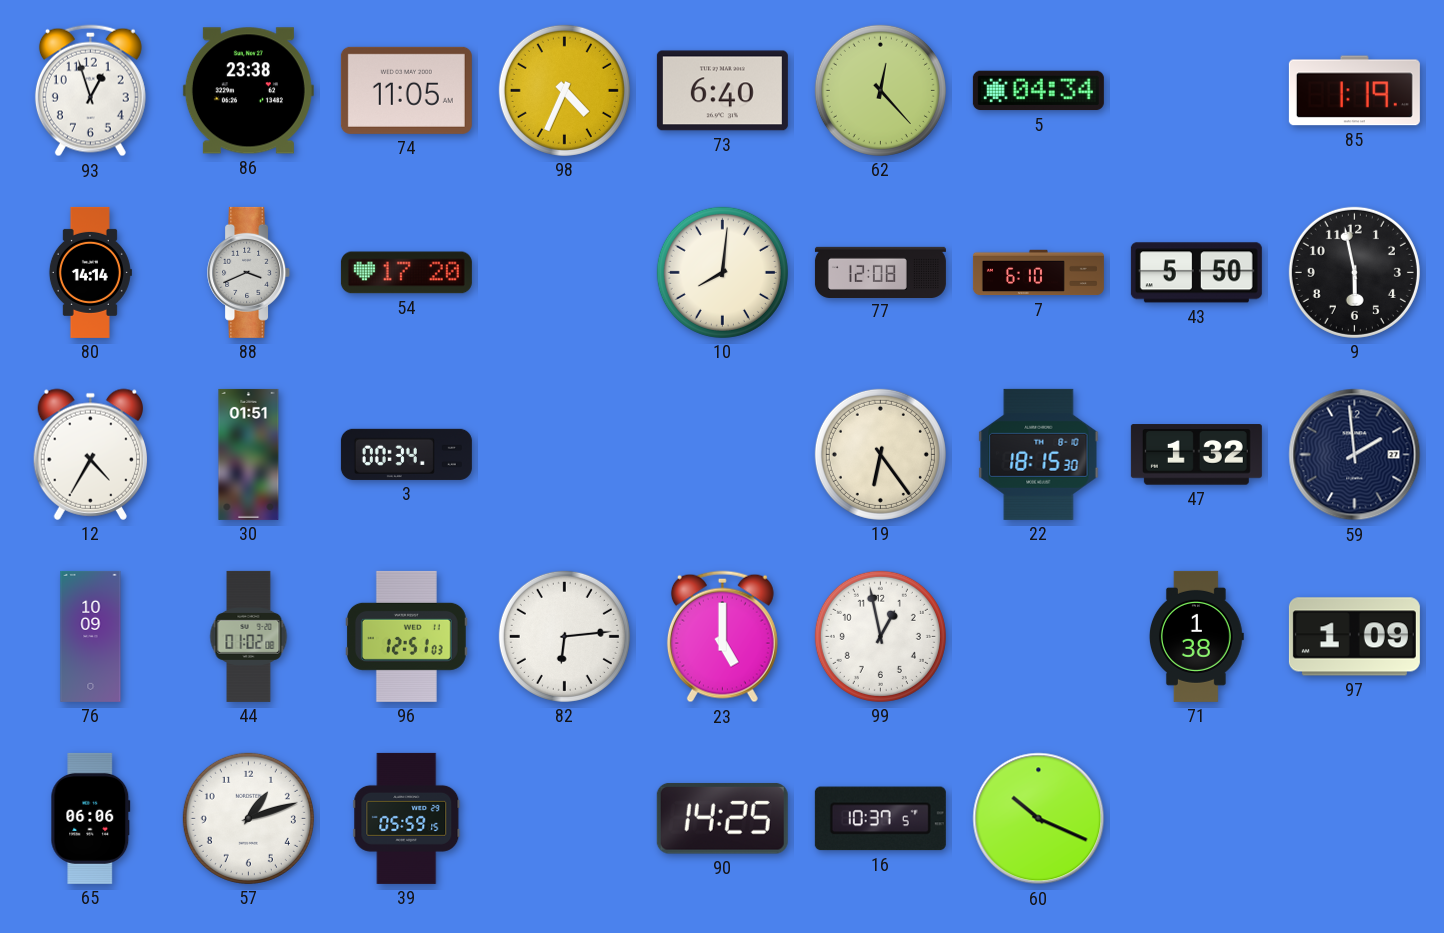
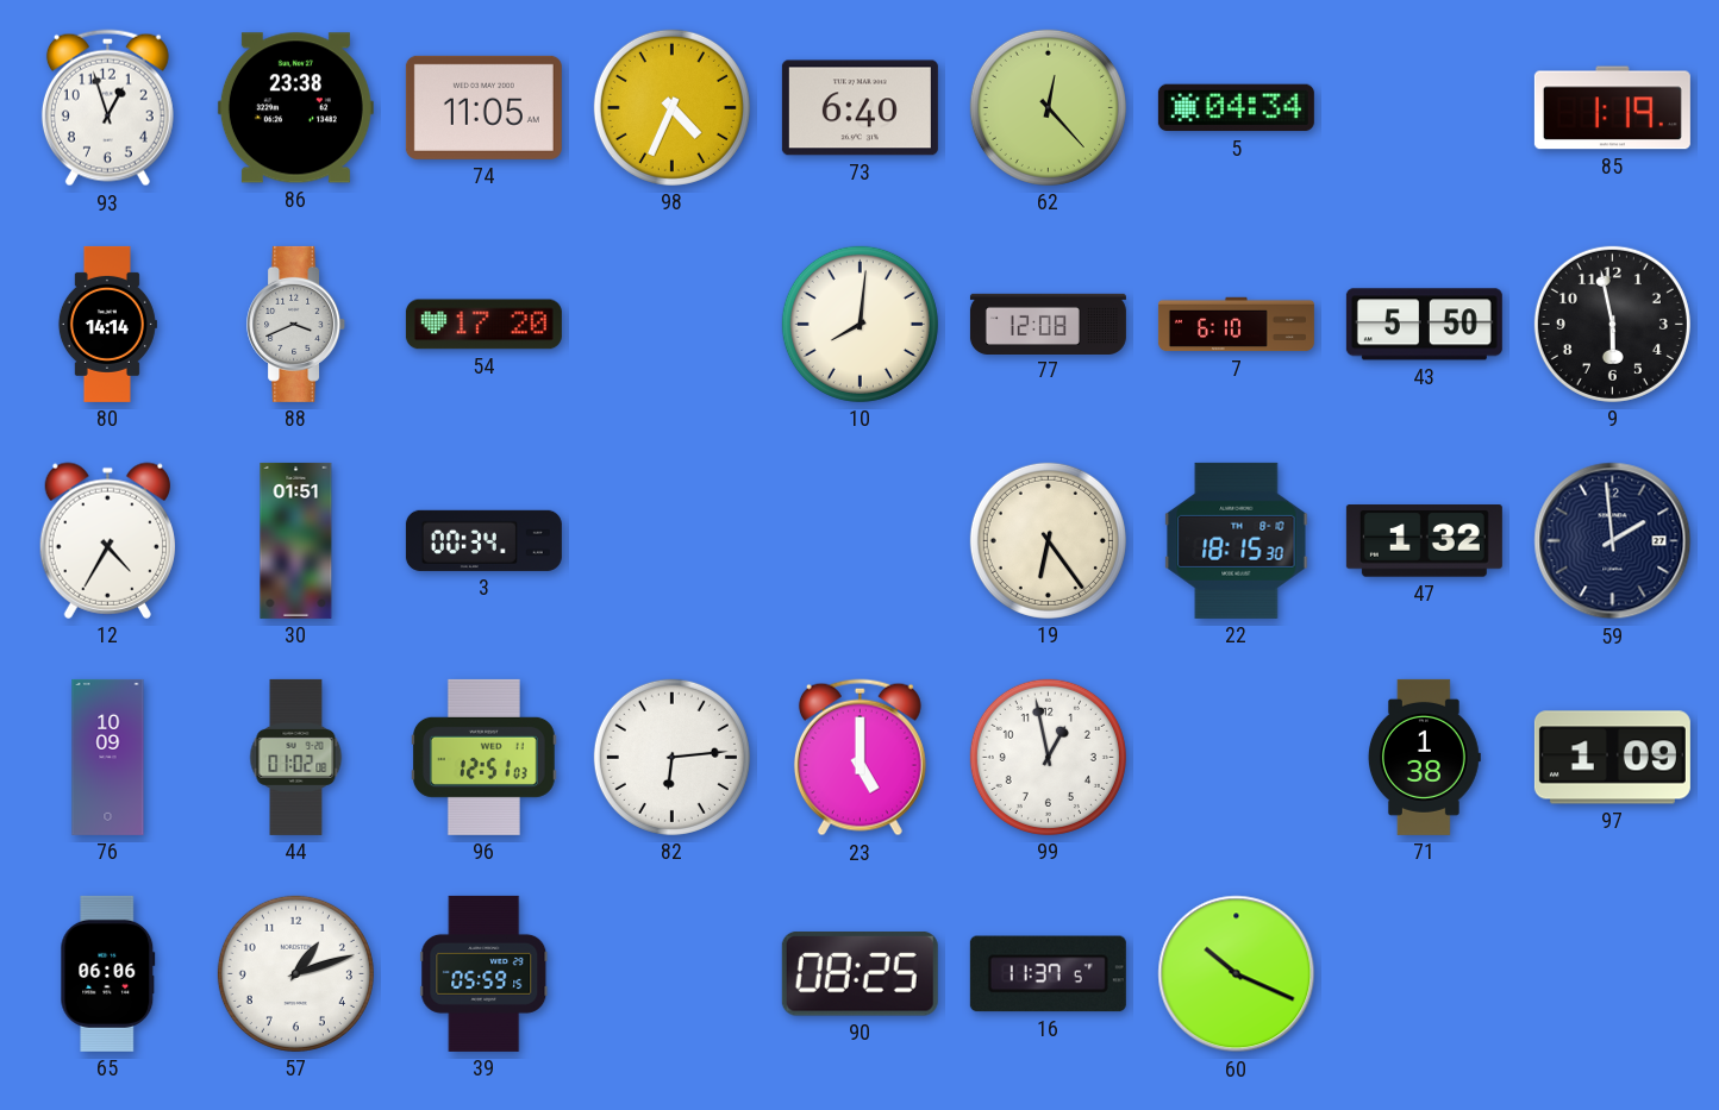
90: 14:25 -> 08:25 (859, 973)
16: 10:37 -> 11:37 (1048, 974)
